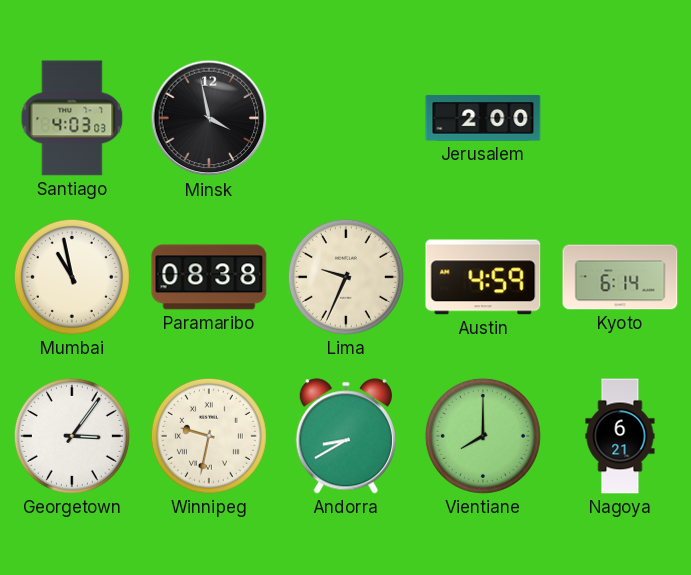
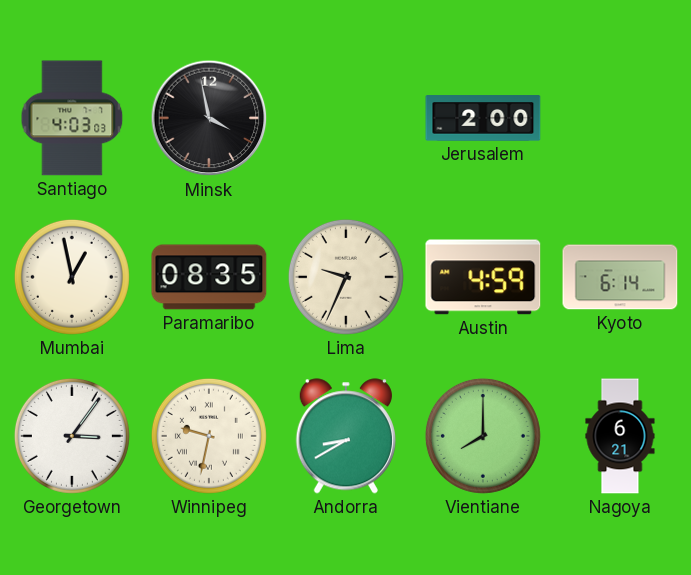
Mumbai: 10:58 -> 12:58 (72, 277)
Paramaribo: 08:38 -> 08:35 (209, 277)
